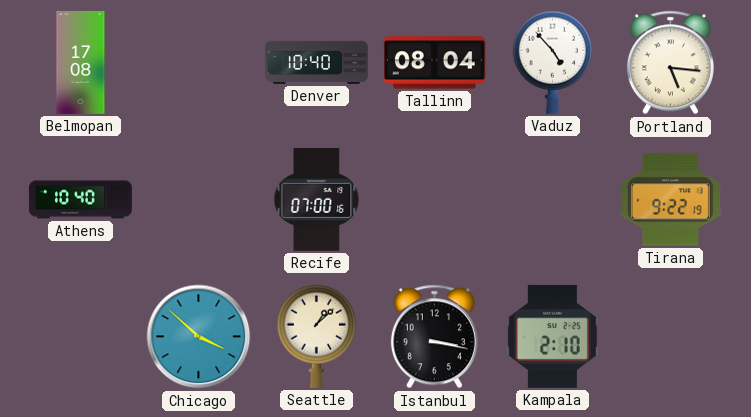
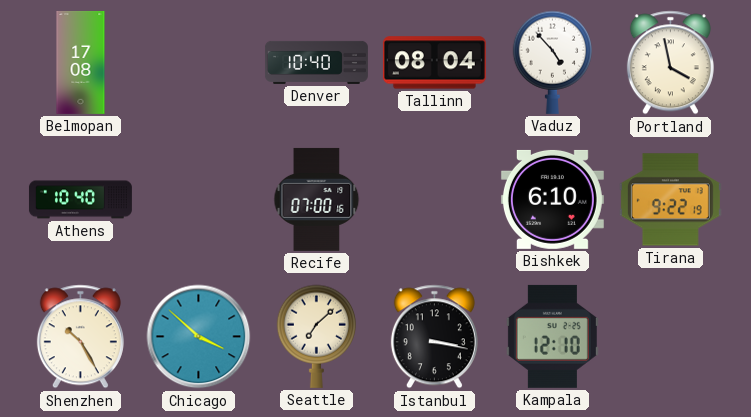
Portland: 5:16 -> 3:58 (670, 63)
Bishkek: none -> 6:10 (552, 199)
Shenzhen: none -> 10:25 (80, 337)
Seattle: 1:08 -> 7:08 (316, 336)
Kampala: 2:10 -> 12:10 (552, 336)
